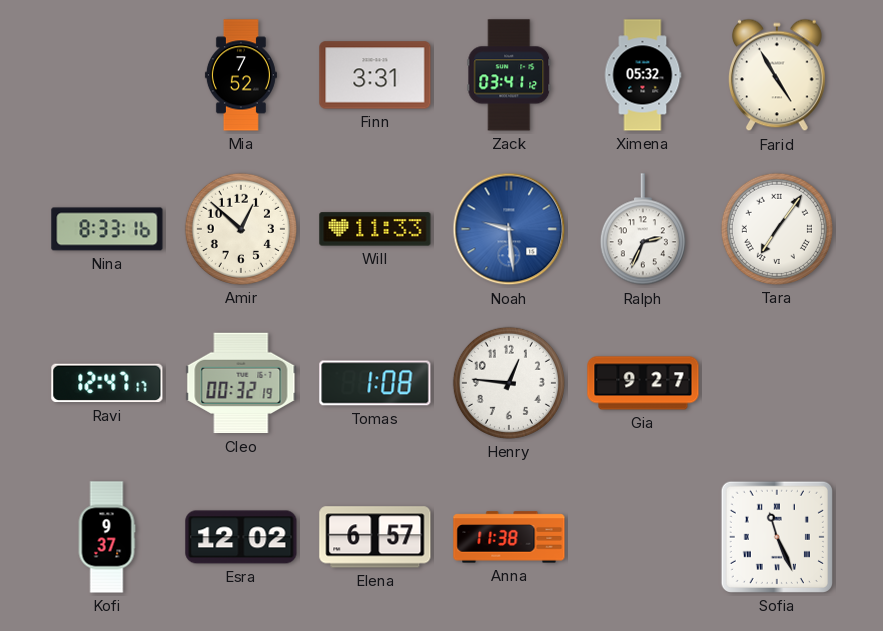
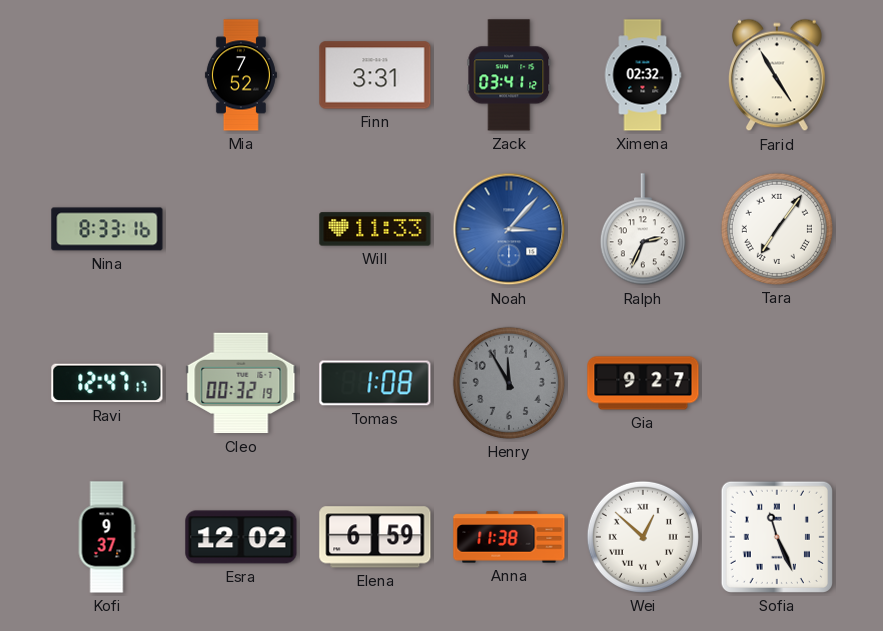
Ximena: 05:32 -> 02:32 (643, 75)
Amir: 12:52 -> none (241, 229)
Noah: 9:29 -> 3:07 (509, 229)
Henry: 12:46 -> 11:55 (509, 383)
Henry dial: white -> grey (509, 383)
Elena: 6:57 -> 6:59 (375, 537)
Wei: none -> 12:52 (643, 537)
